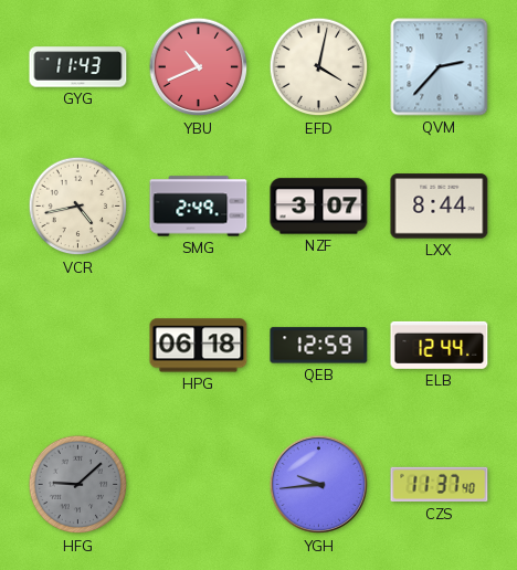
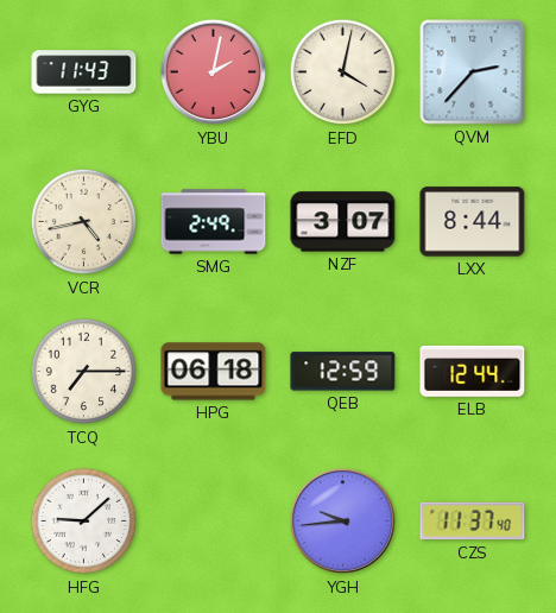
YBU: 10:41 -> 2:02 (214, 72)
TCQ: none -> 7:15 (84, 372)
HFG dial: grey -> white (84, 522)
